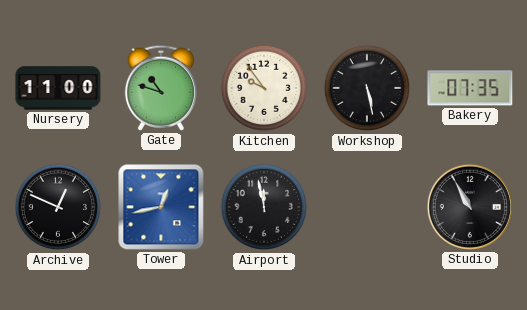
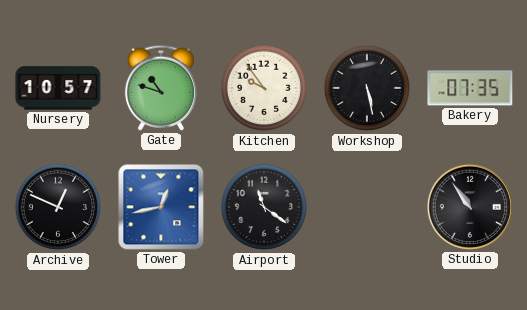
Nursery: 11:00 -> 10:57 (58, 88)
Airport: 11:58 -> 11:21 (264, 207)
Studio: 10:55 -> 10:54 (470, 207)
